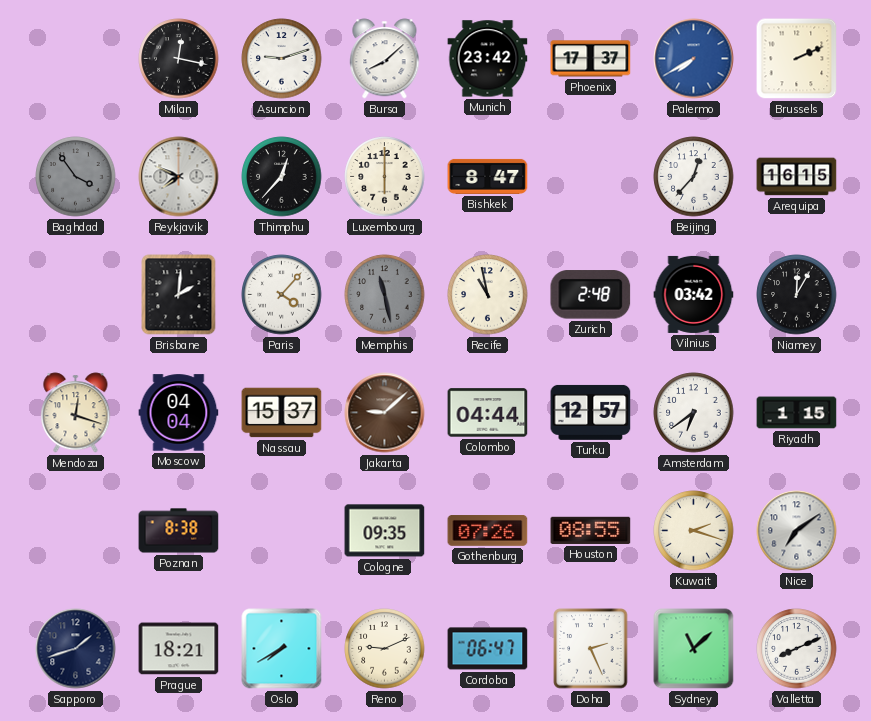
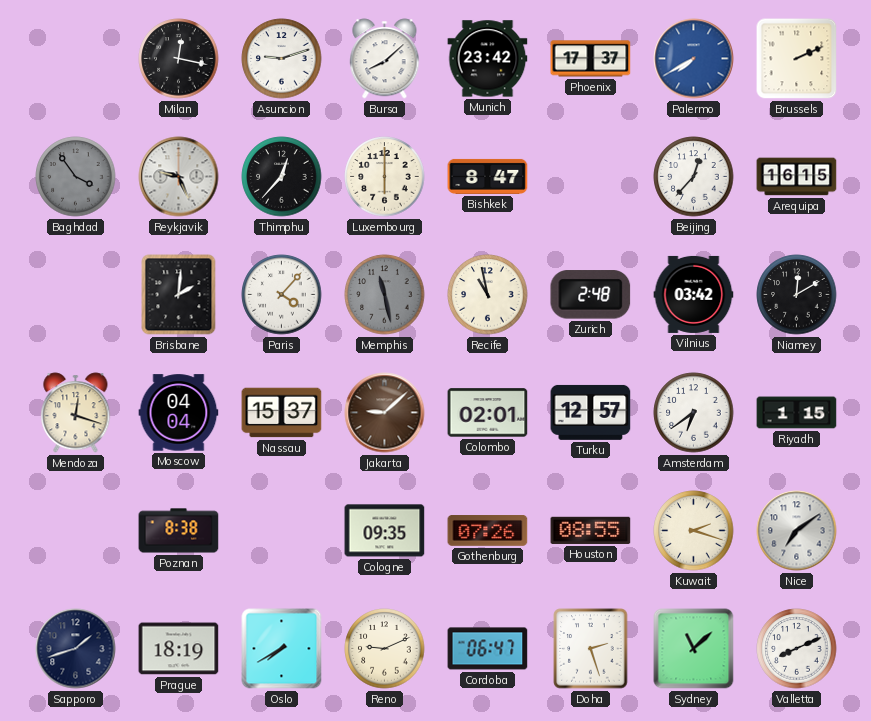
Reykjavik: 7:49 -> 9:26 (179, 177)
Niamey: 12:05 -> 12:10 (797, 295)
Colombo: 04:44 -> 02:01 (488, 413)
Prague: 18:21 -> 18:19 (179, 649)
Doha: 2:26 -> 2:27 (591, 649)
